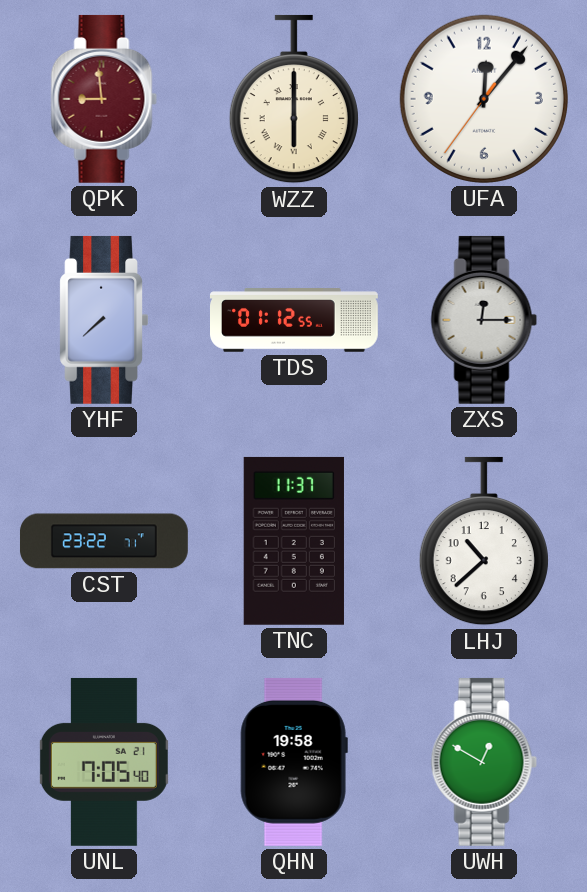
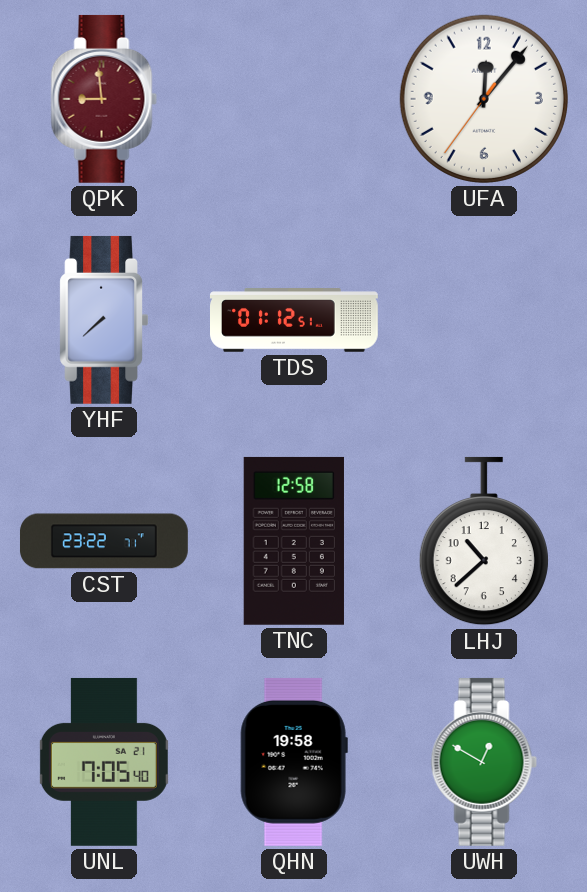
WZZ: 6:00 -> none (294, 99)
TDS: 01:12:55 -> 01:12:51 (295, 320)
ZXS: 12:15 -> none (484, 320)
TNC: 11:37 -> 12:58 (294, 541)
